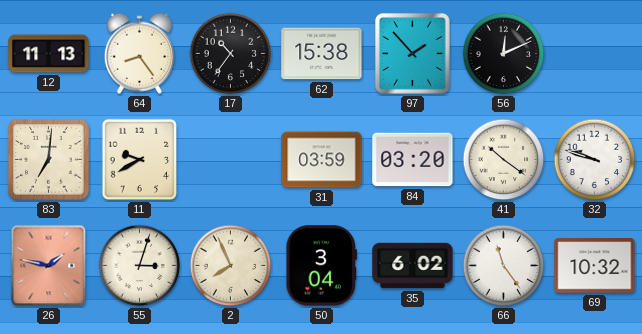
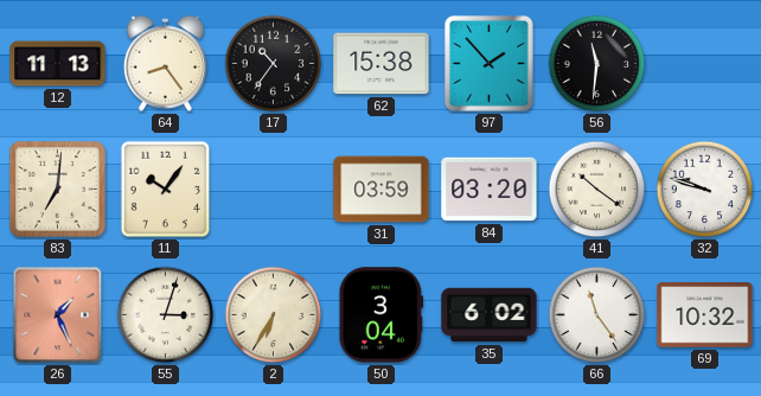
56: 12:11 -> 11:31 (597, 64)
11: 9:40 -> 10:06 (166, 190)
26: 1:47 -> 1:26 (58, 315)
2: 7:56 -> 6:35 (274, 315)
